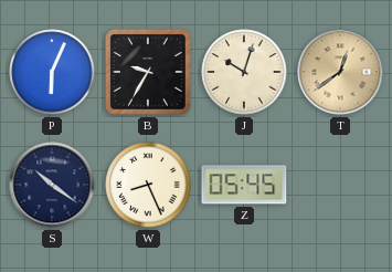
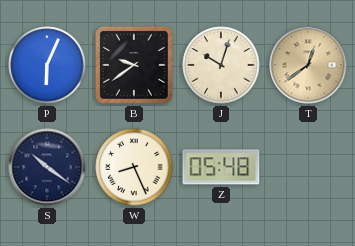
B: 9:35 -> 9:39 (134, 65)
Z: 05:45 -> 05:48 (221, 167)
